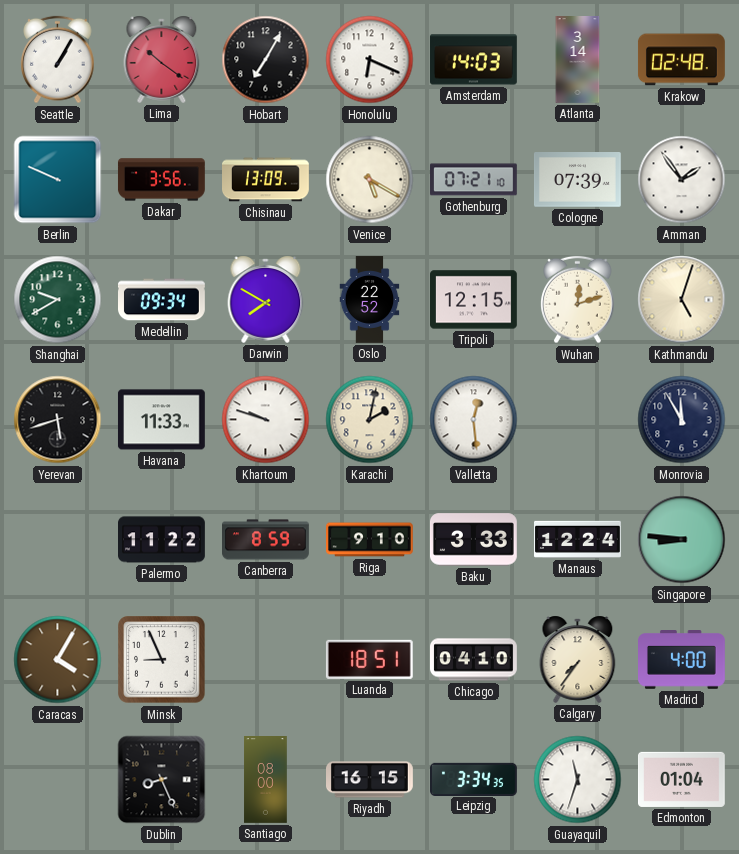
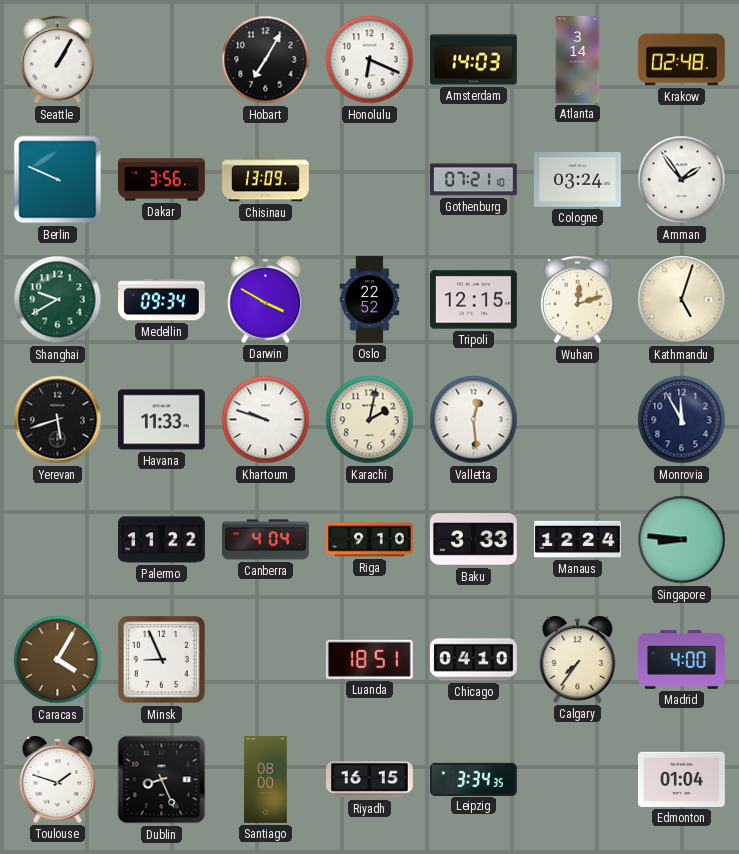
Lima: 10:21 -> none (162, 59)
Venice: 5:20 -> none (370, 180)
Cologne: 07:39 -> 03:24 (577, 180)
Darwin: 7:50 -> 3:50 (266, 299)
Canberra: 8:59 -> 4:04 (266, 540)
Toulouse: none -> 1:48 (58, 779)
Guayaquil: 11:33 -> none (578, 780)
